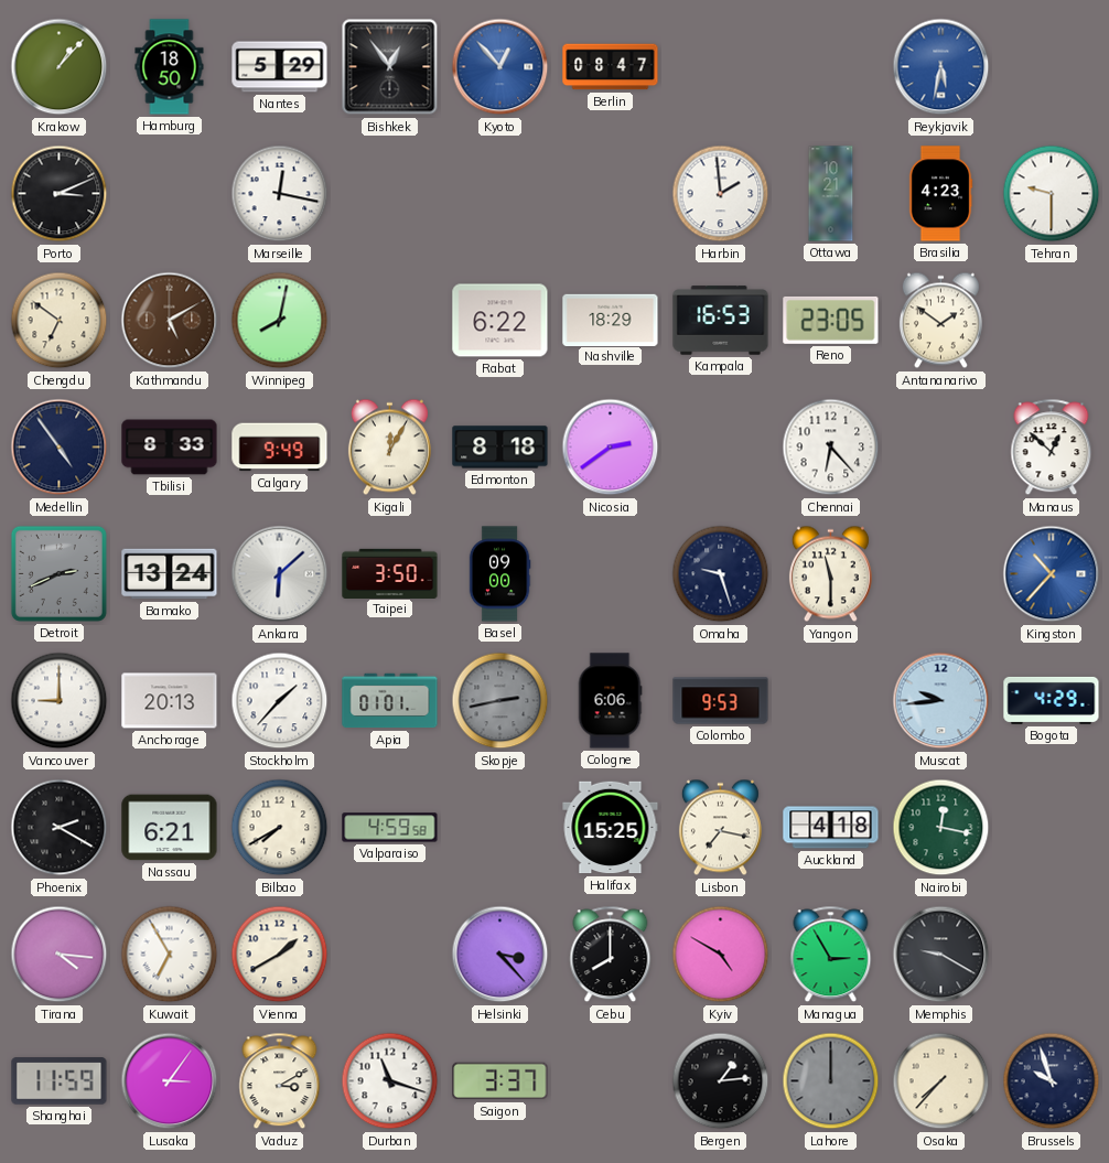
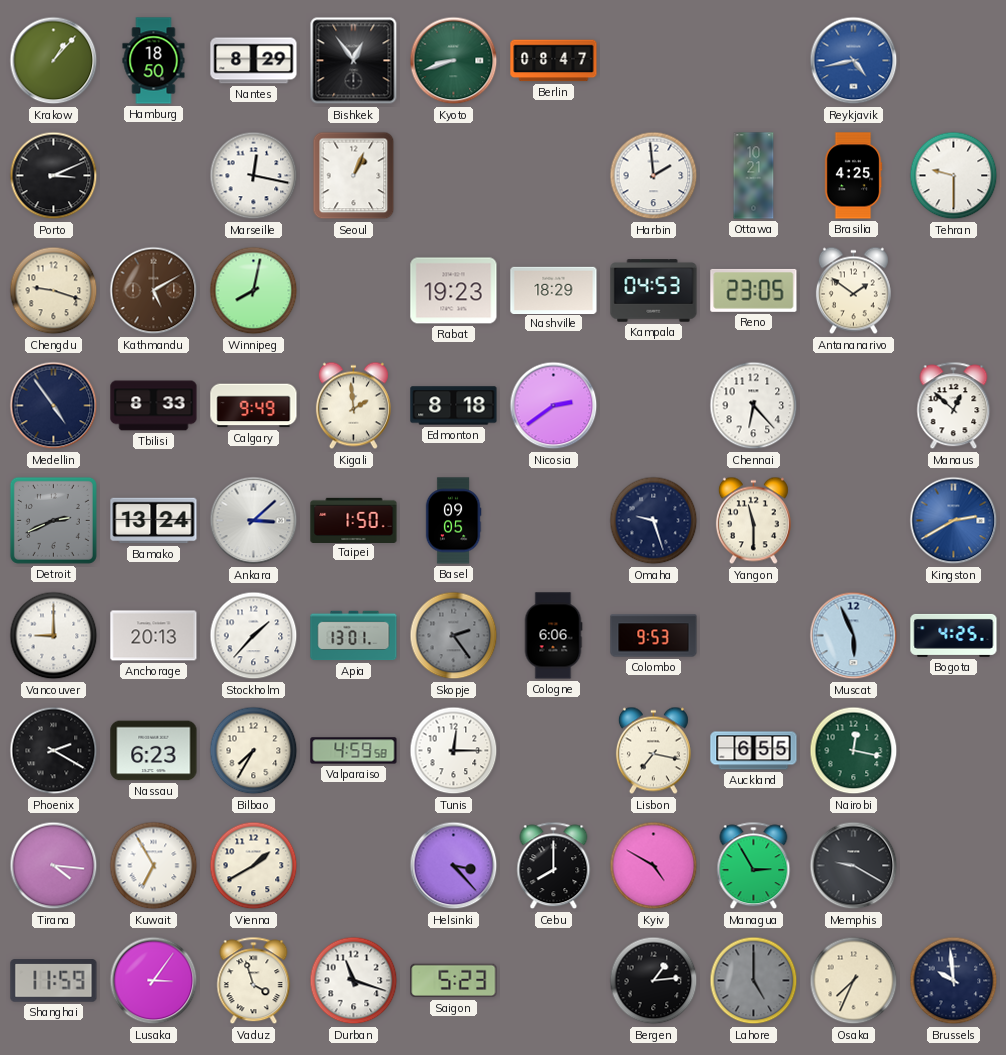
Nantes: 5:29 -> 8:29 (254, 61)
Kyoto: 12:53 -> 8:42 (454, 61)
Kyoto dial: blue -> green (454, 61)
Reykjavik: 5:32 -> 4:43 (854, 61)
Seoul: none -> 1:04 (354, 176)
Brasilia: 4:23 -> 4:25 (853, 176)
Chengdu: 6:51 -> 9:18 (54, 291)
Rabat: 6:22 -> 19:23 (454, 291)
Kampala: 16:53 -> 04:53 (654, 291)
Kigali: 12:05 -> 1:59 (353, 406)
Ankara: 6:08 -> 3:08 (254, 521)
Taipei: 3:50 -> 1:50 (354, 520)
Basel: 09:00 -> 09:05 (453, 521)
Kingston: 10:37 -> 2:40 (954, 521)
Apia: 01:01 -> 13:01 (354, 636)
Skopje: 2:43 -> 2:24 (454, 636)
Muscat: 9:44 -> 5:56 (854, 636)
Bogota: 4:29 -> 4:25 (954, 635)
Nassau: 6:21 -> 6:23 (154, 751)
Bilbao: 7:40 -> 7:35 (254, 751)
Tunis: none -> 12:15 (454, 751)
Halifax: 15:25 -> none (611, 828)
Auckland: 4:18 -> 6:55 (754, 751)
Vaduz: 3:10 -> 3:57 (254, 981)
Saigon: 3:37 -> 5:23 (454, 981)
Lahore: 12:00 -> 5:00 (754, 981)
Osaka: 7:37 -> 7:34 (854, 981)
Brussels: 9:57 -> 9:59 (954, 981)
